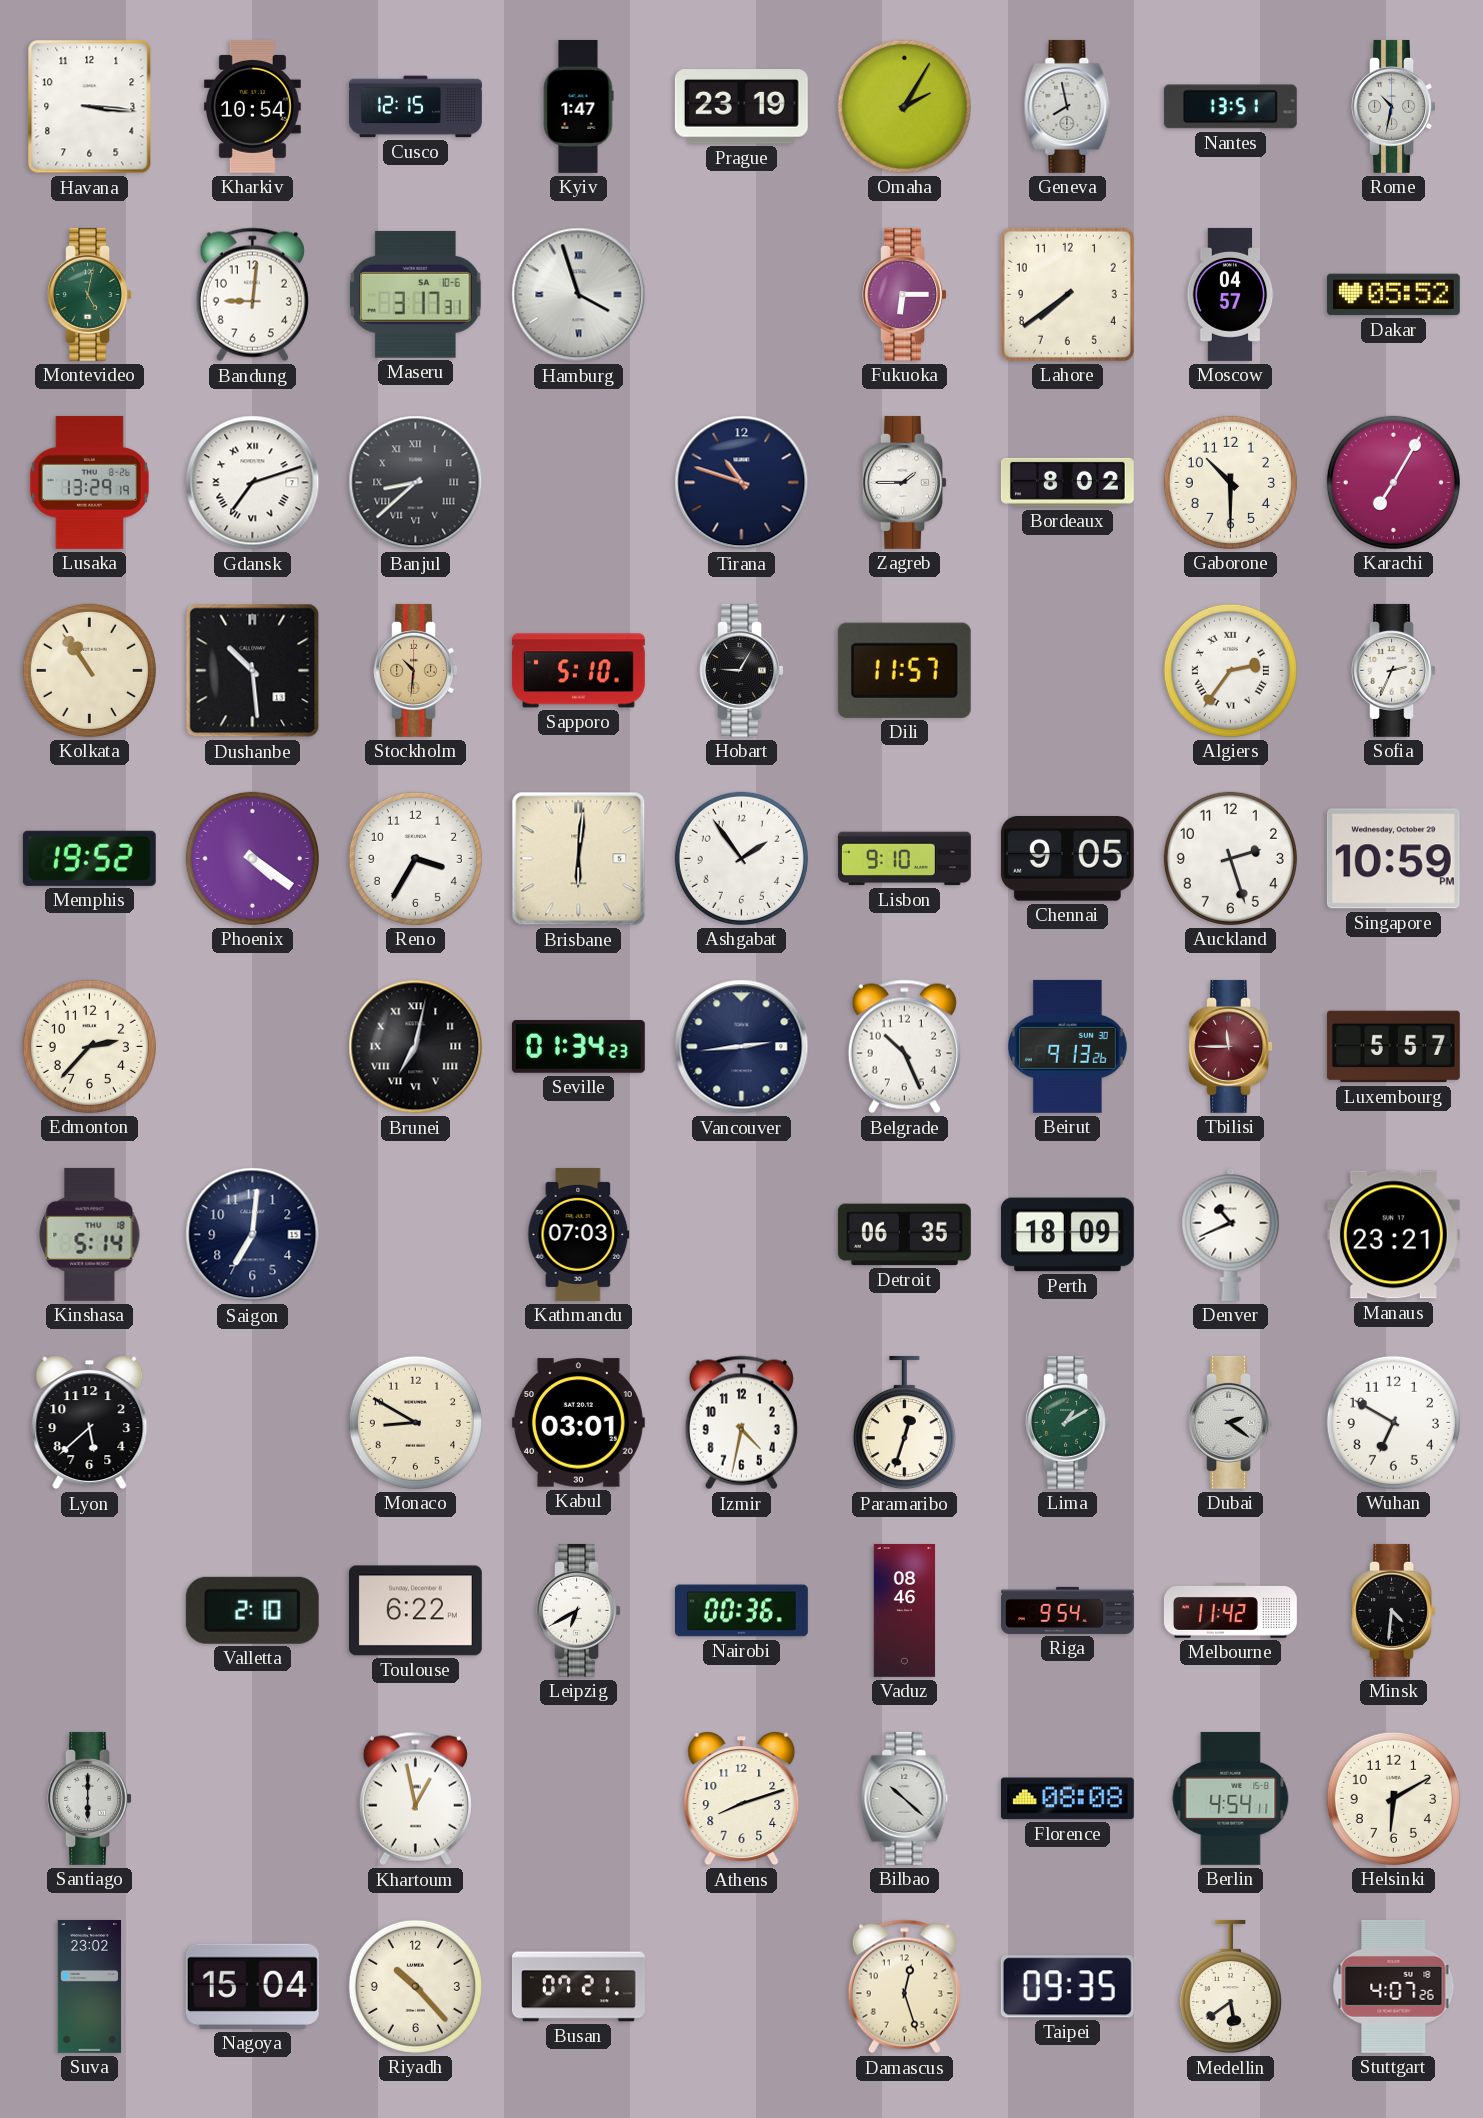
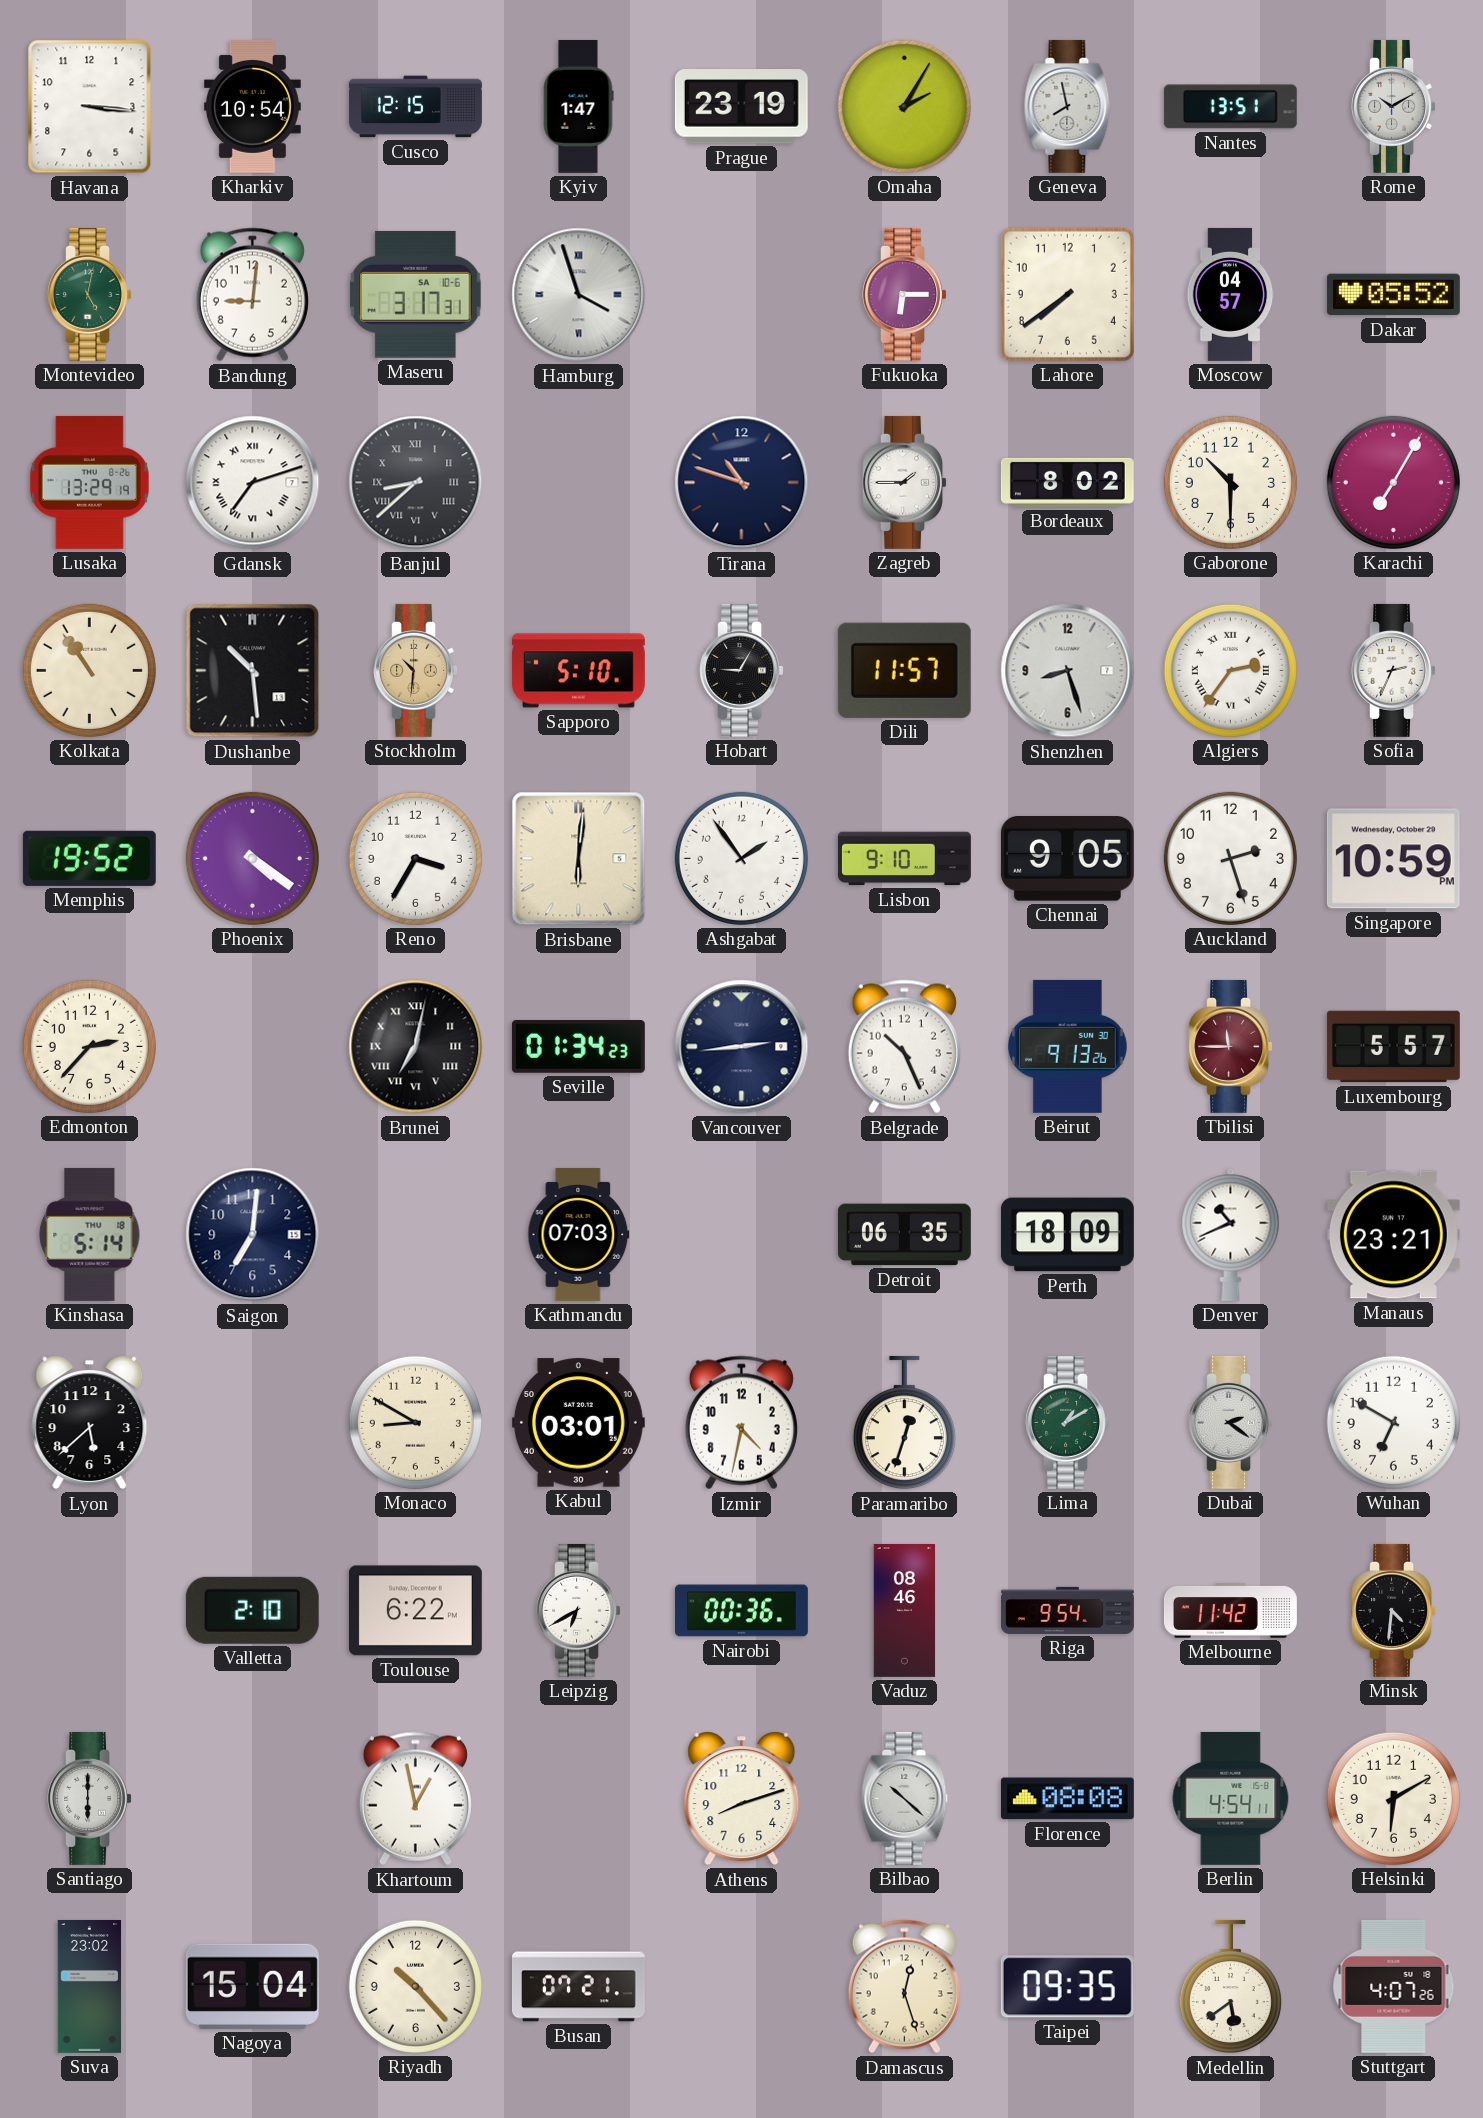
Rome: 10:32 -> 10:10 (1393, 106)
Shenzhen: none -> 8:27 (1068, 671)
